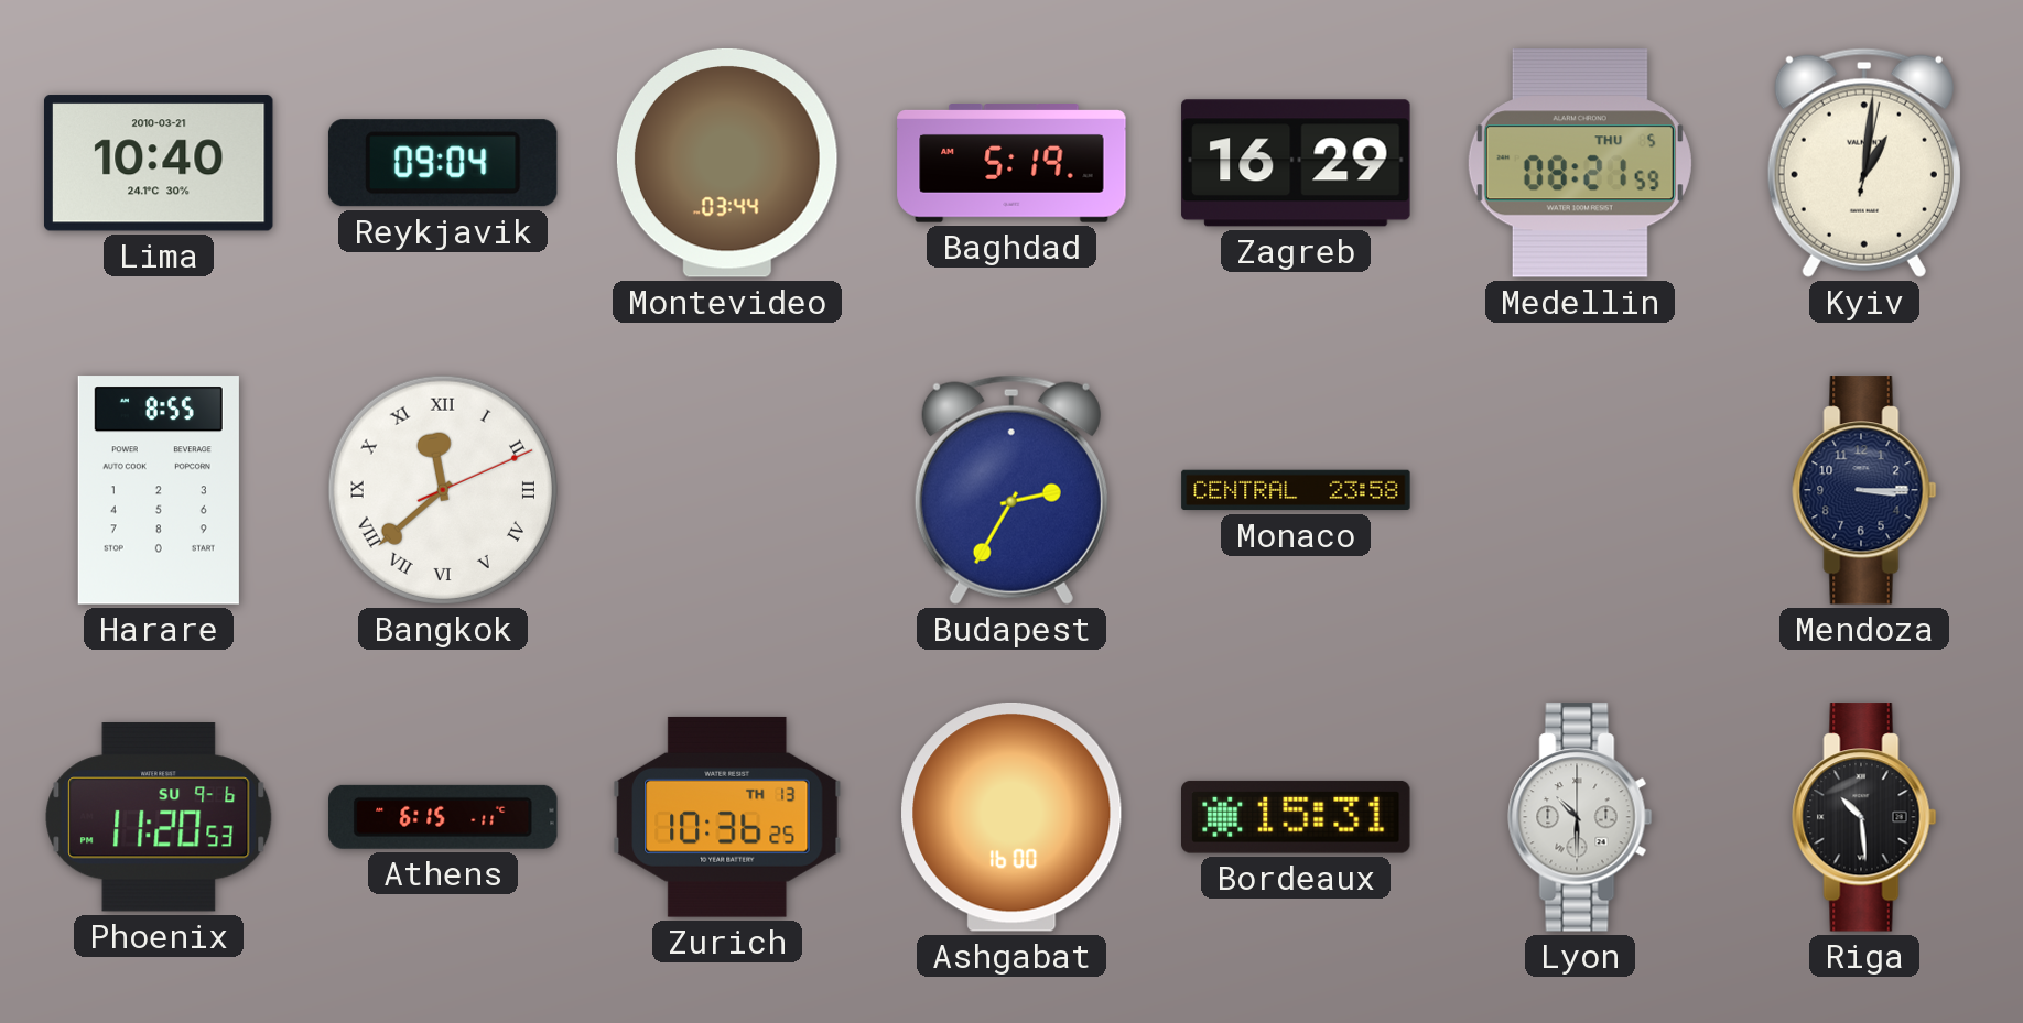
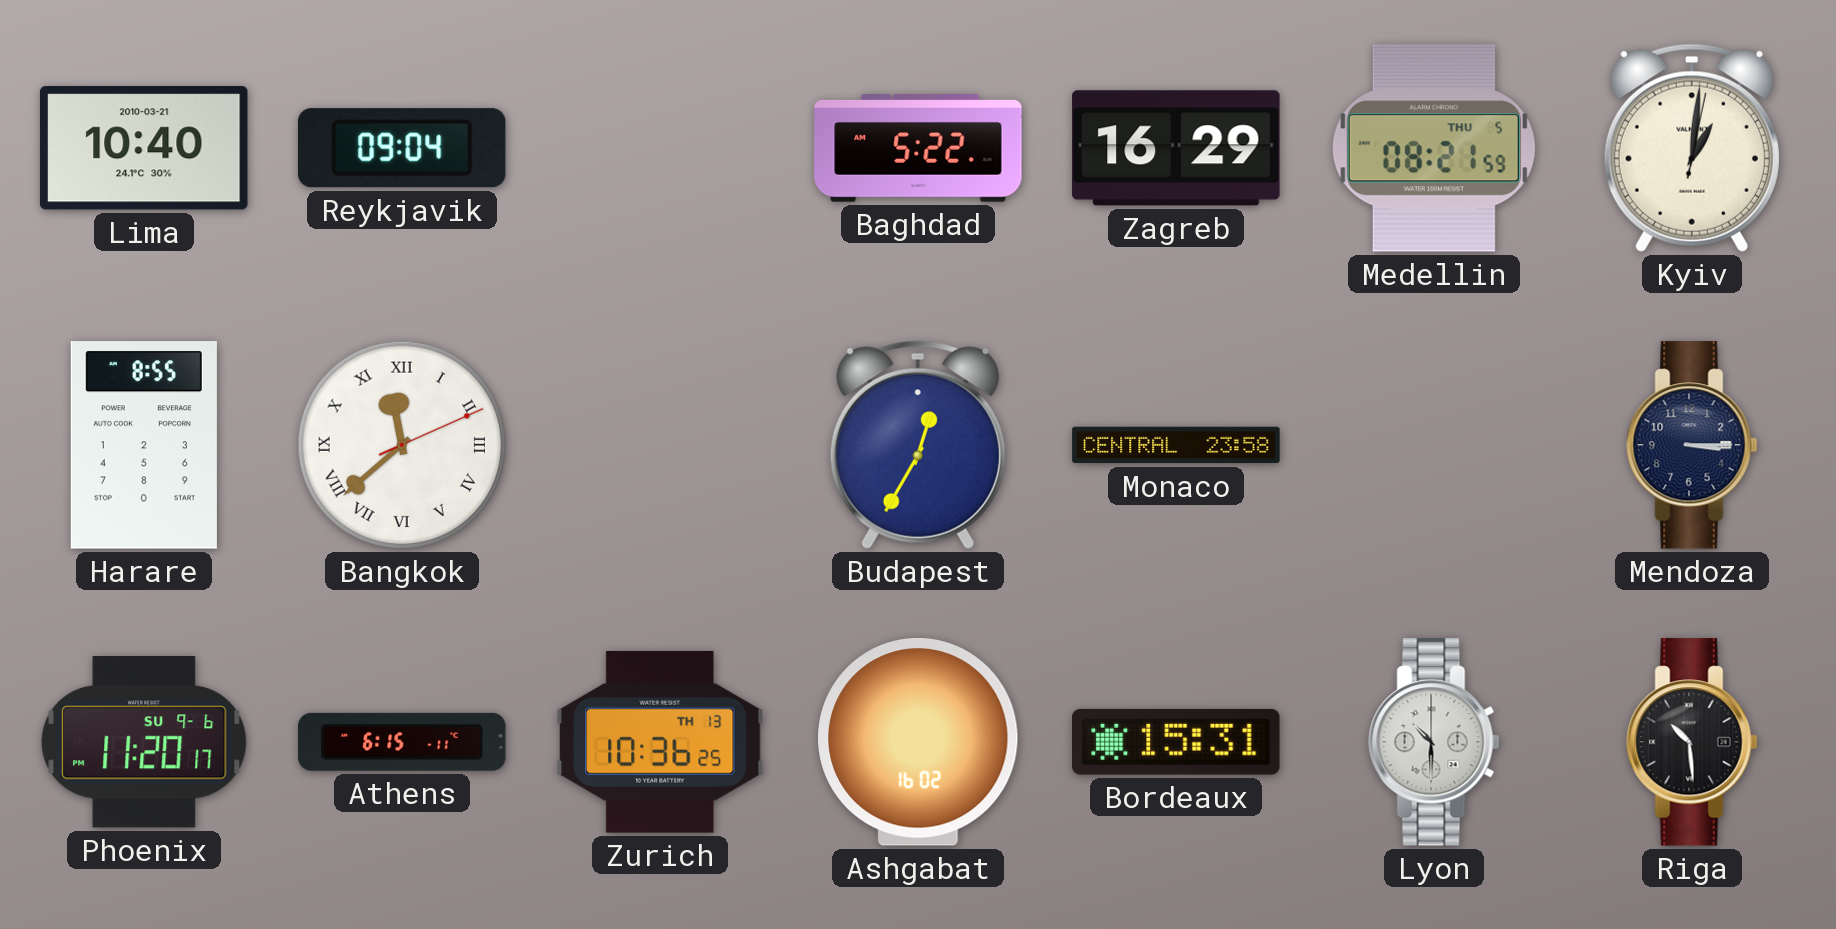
Montevideo: 03:44 -> none (727, 163)
Baghdad: 5:19 -> 5:22 (918, 148)
Budapest: 2:35 -> 12:35 (918, 445)
Phoenix: 11:20:53 -> 11:20:17 (144, 742)
Ashgabat: 16:00 -> 16:02 (918, 742)
